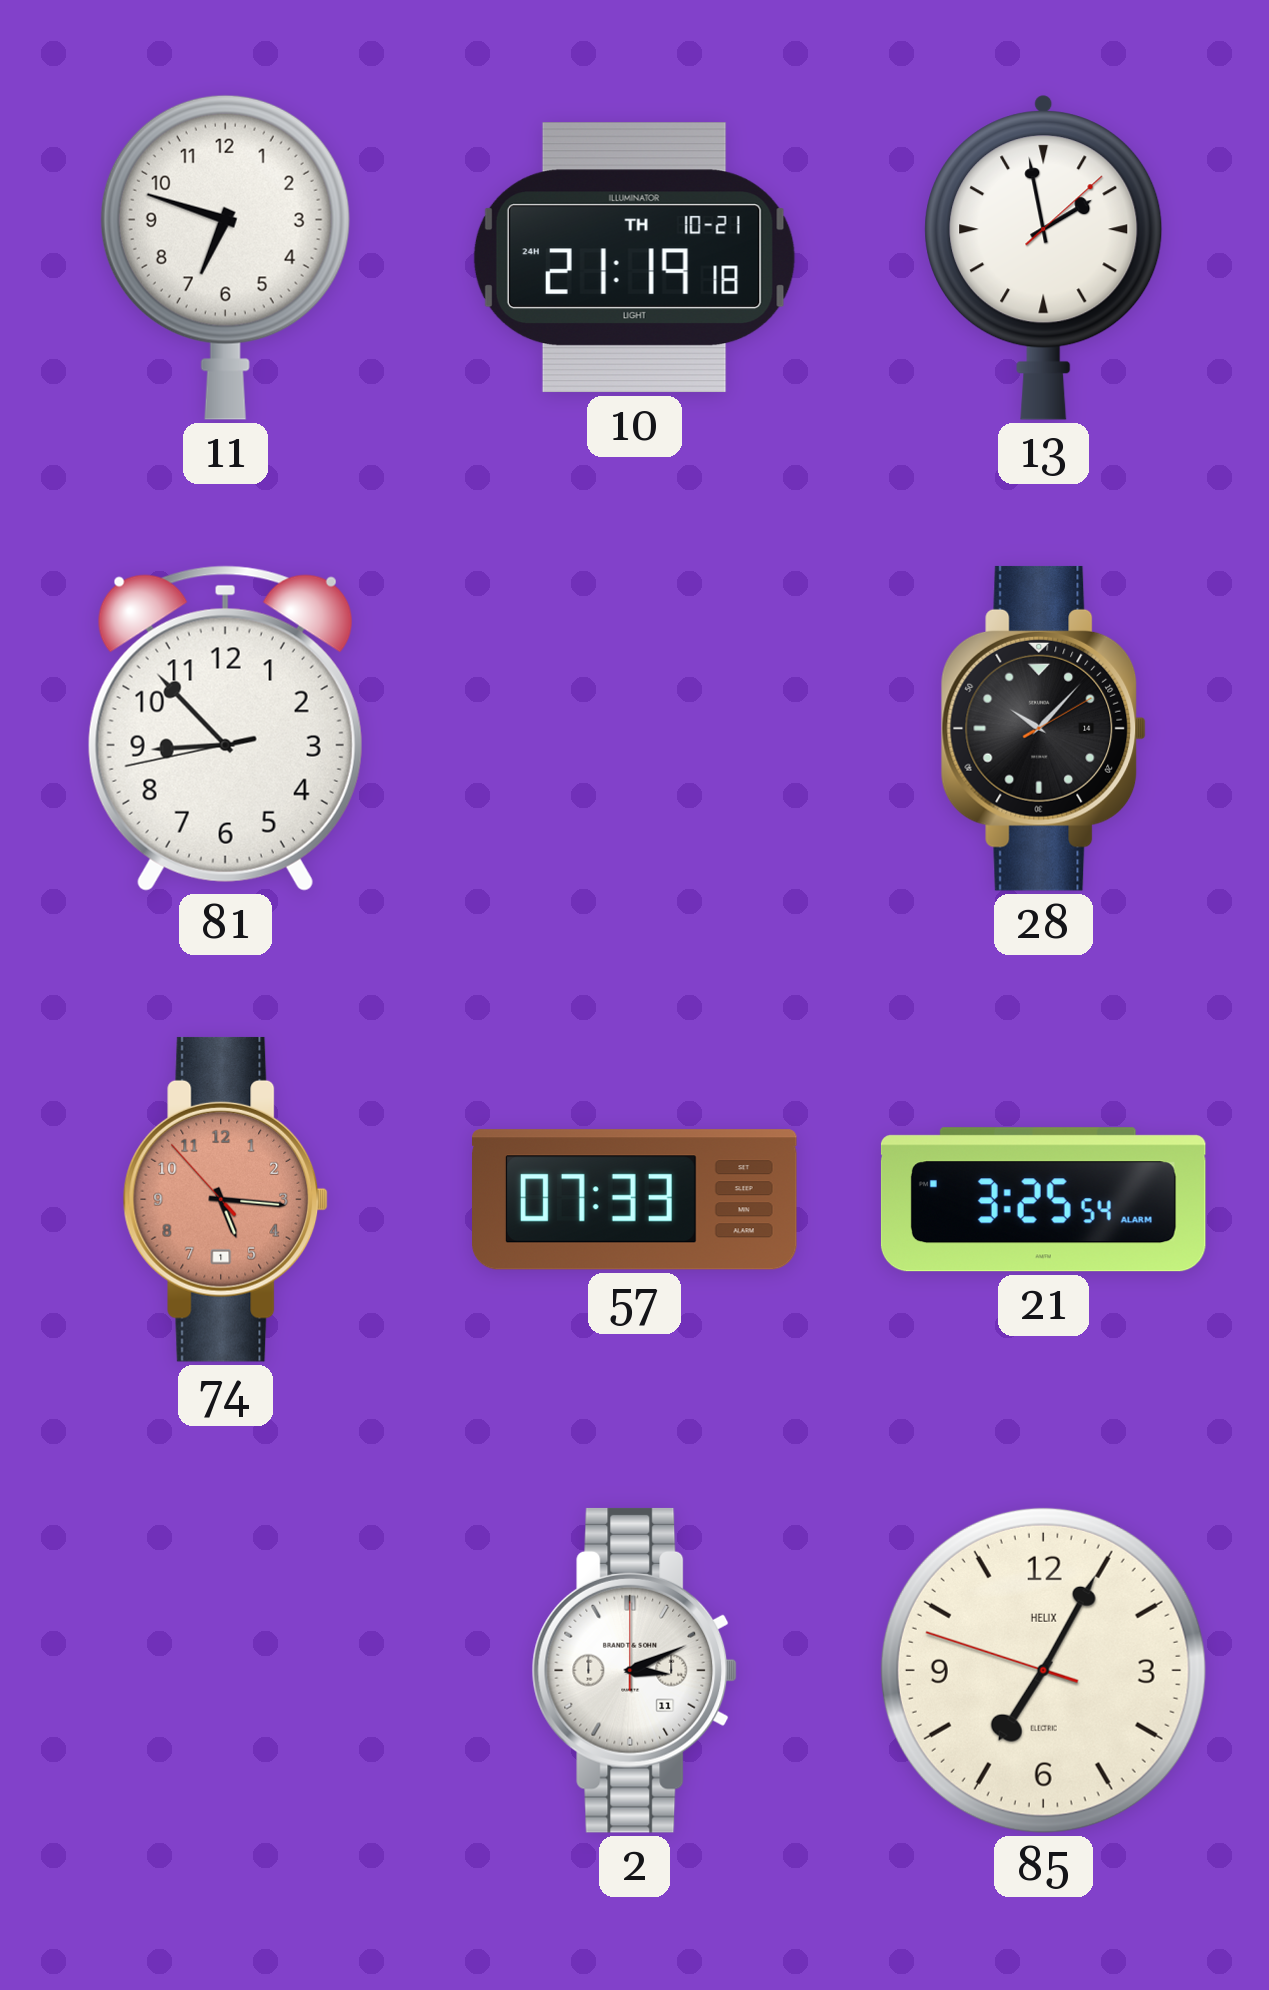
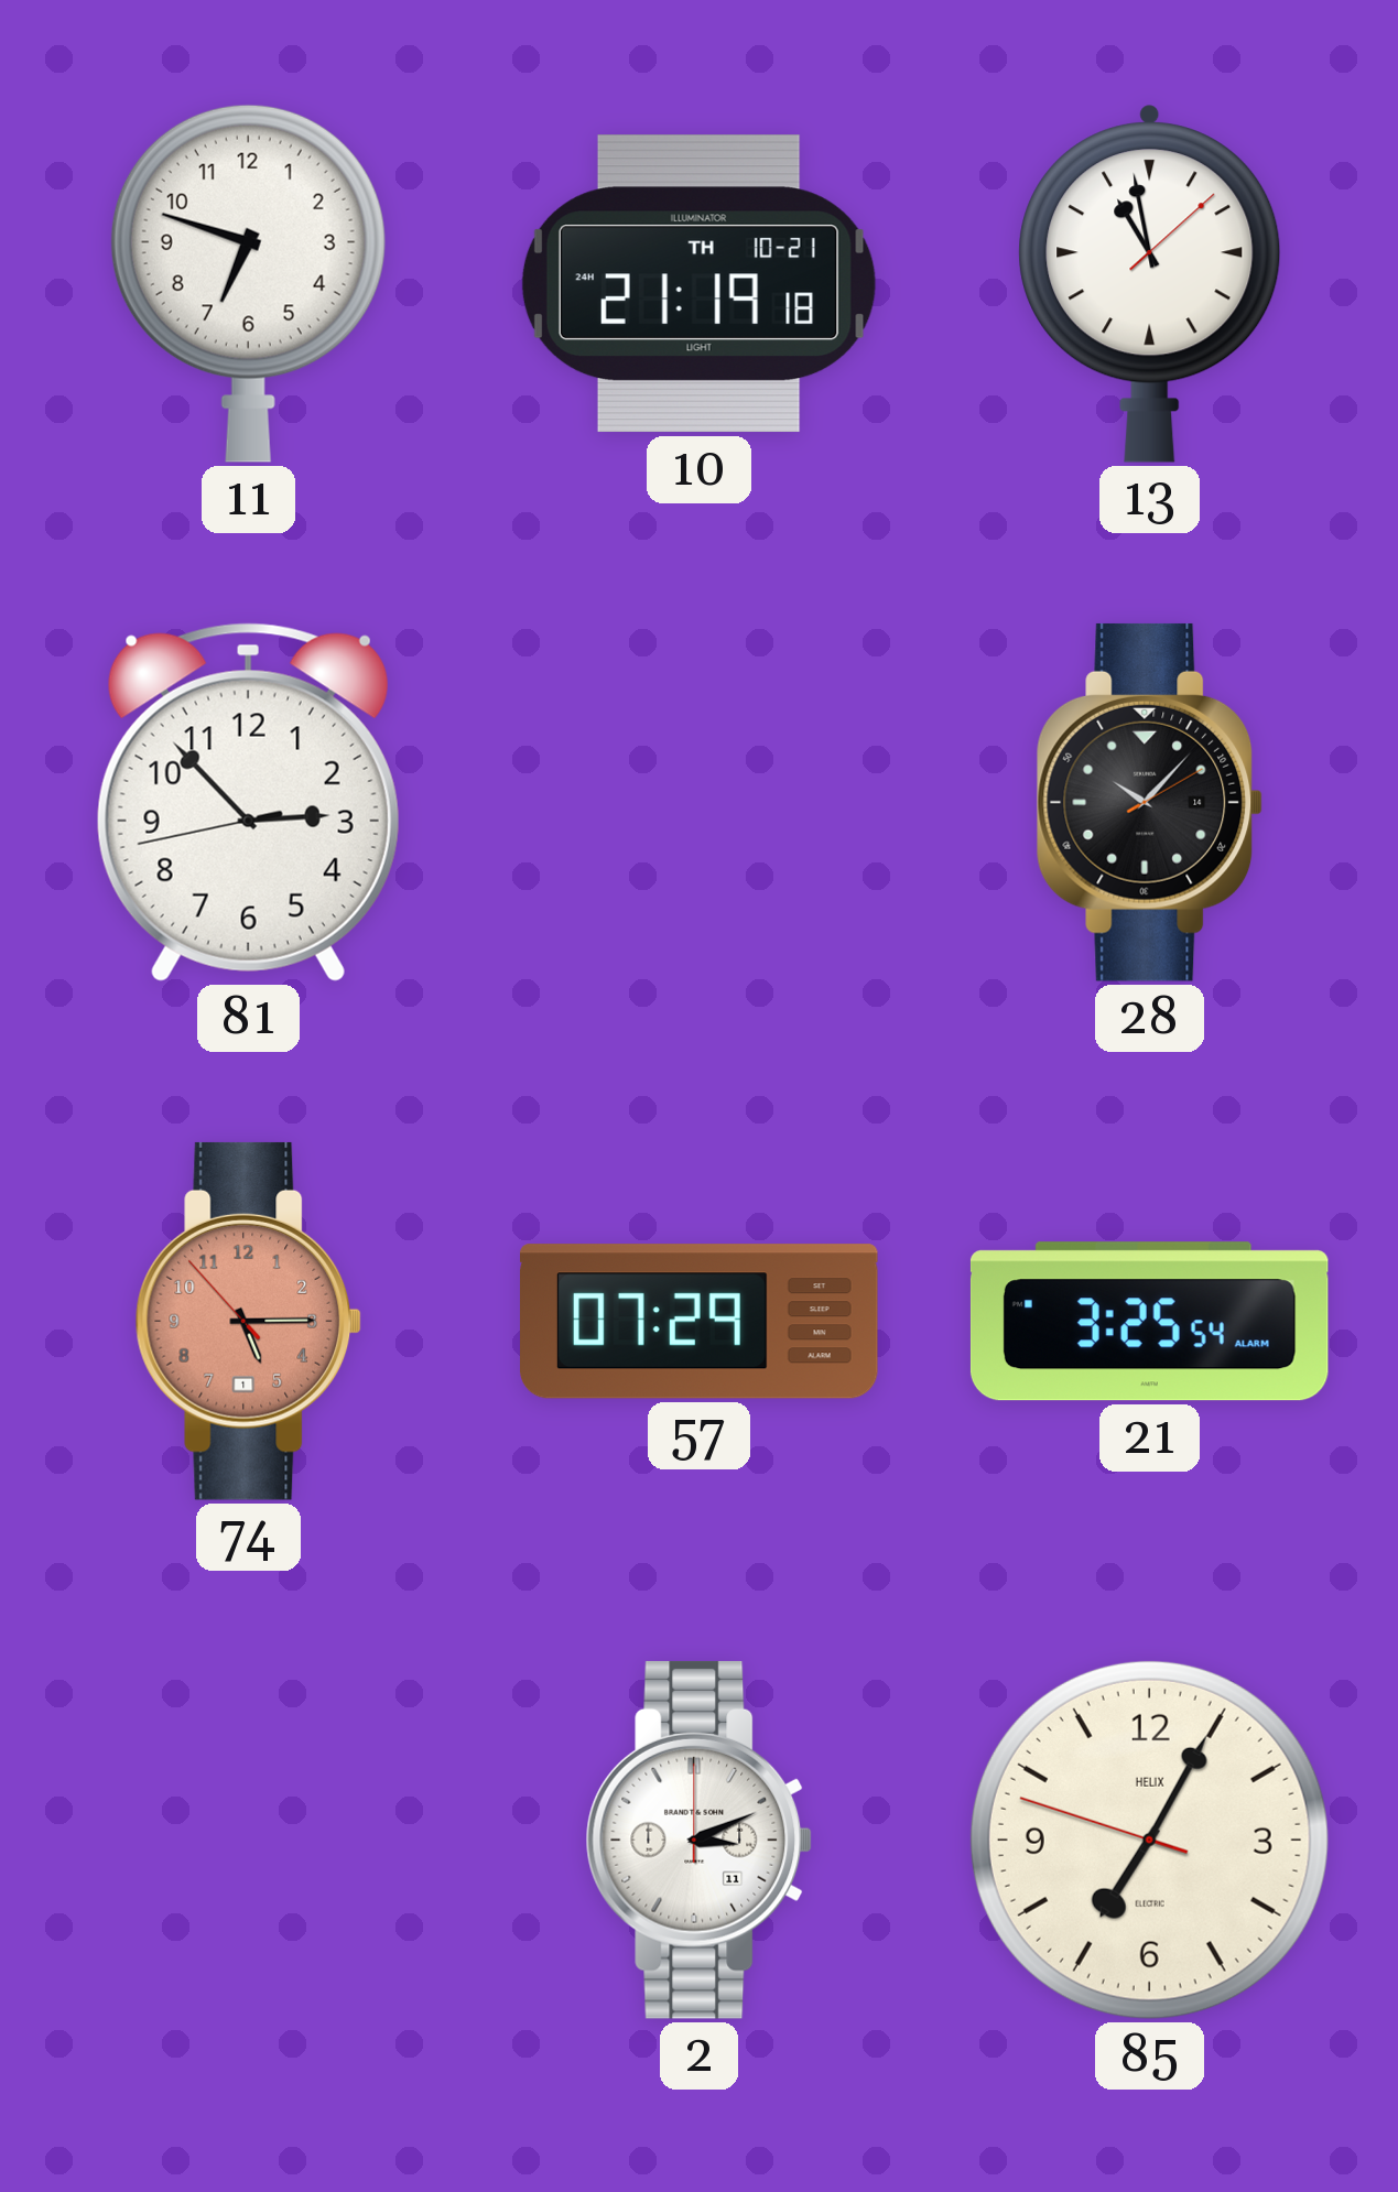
13: 1:58 -> 10:58 (1150, 283)
81: 8:52 -> 2:52 (248, 802)
74: 5:15 -> 5:14 (249, 1321)
57: 07:33 -> 07:29 (700, 1322)
